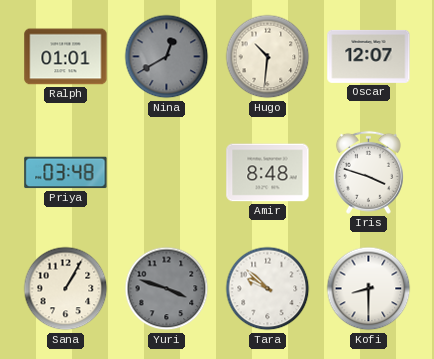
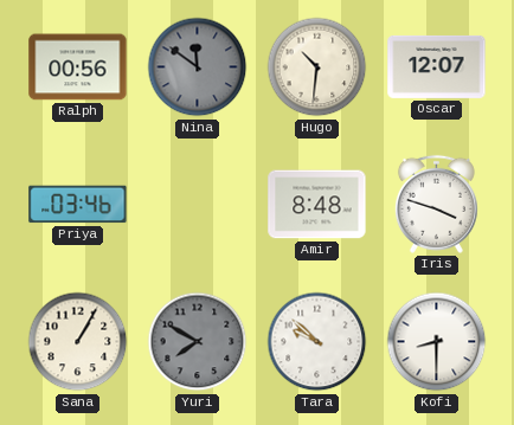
Ralph: 01:01 -> 00:56 (78, 67)
Nina: 12:40 -> 11:51 (198, 67)
Priya: 03:48 -> 03:46 (78, 205)
Yuri: 3:48 -> 7:50 (198, 342)
